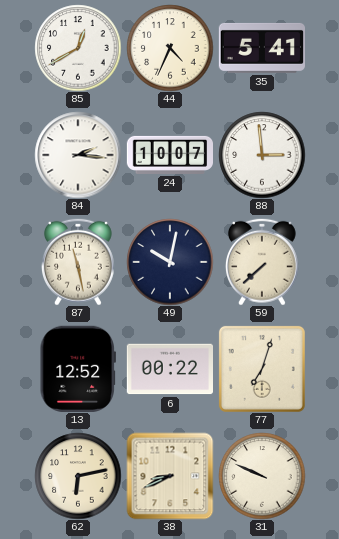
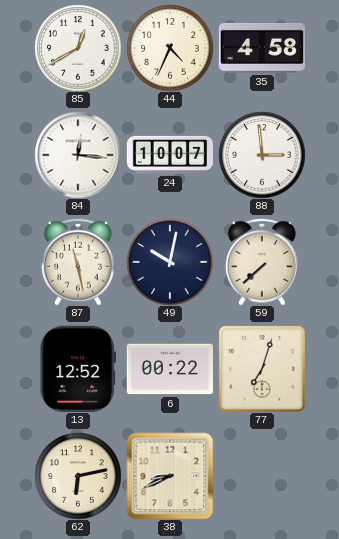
35: 5:41 -> 4:58 (261, 48)
84: 2:16 -> 12:16 (78, 155)
31: 9:49 -> none (262, 476)
